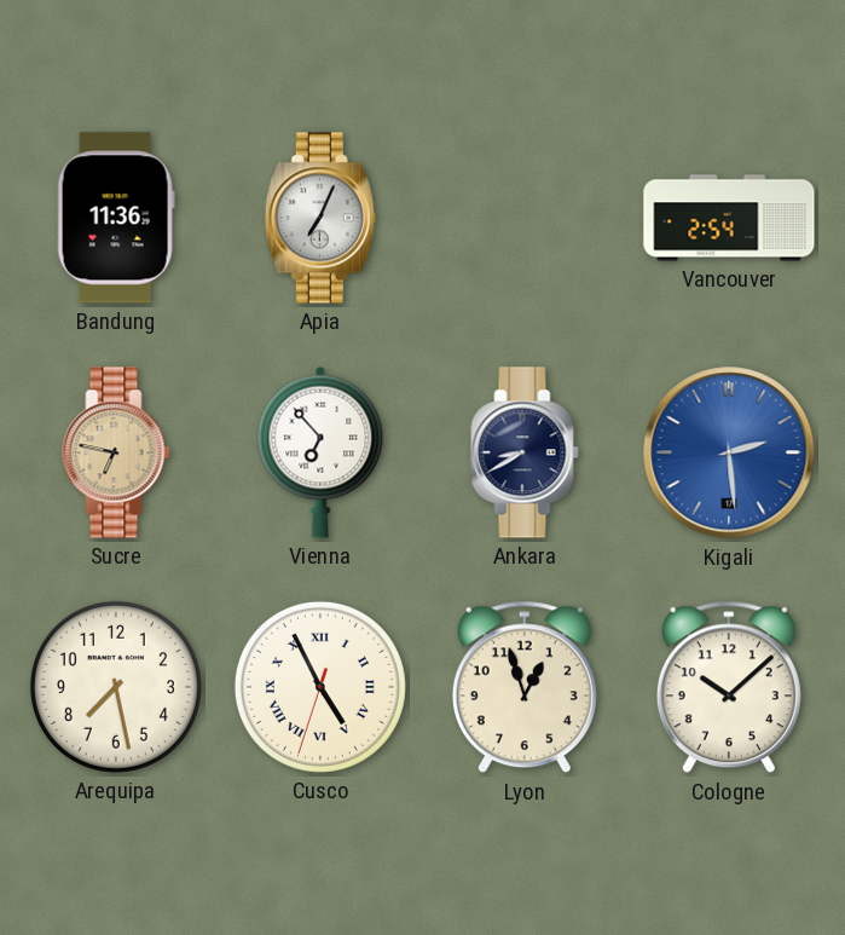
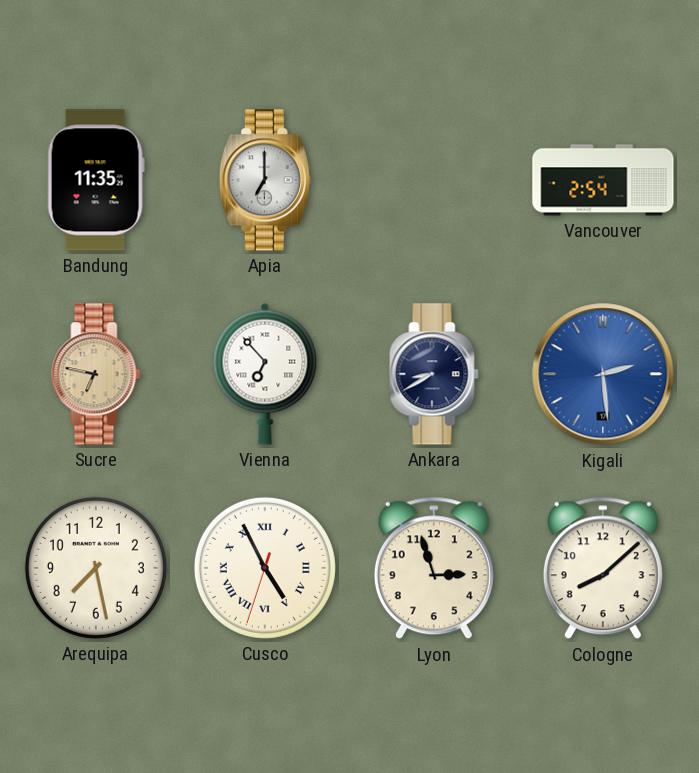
Bandung: 11:36 -> 11:35 (96, 180)
Apia: 7:04 -> 7:00 (265, 180)
Lyon: 12:57 -> 2:57 (434, 568)
Cologne: 10:08 -> 8:08 (603, 568)
